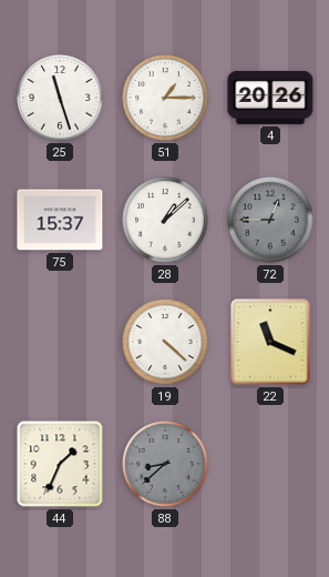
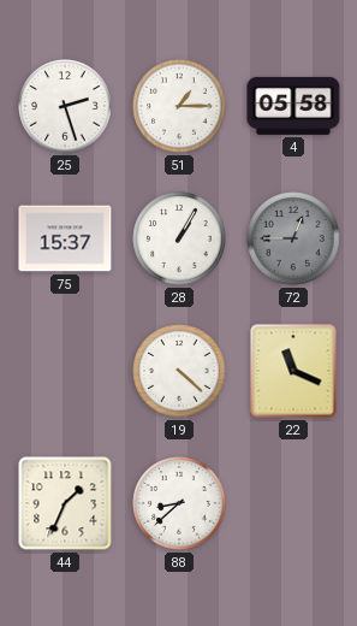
25: 11:27 -> 2:27 (65, 106)
4: 20:26 -> 05:58 (293, 106)
28: 1:08 -> 1:05 (179, 238)
88 dial: grey -> white (179, 503)
